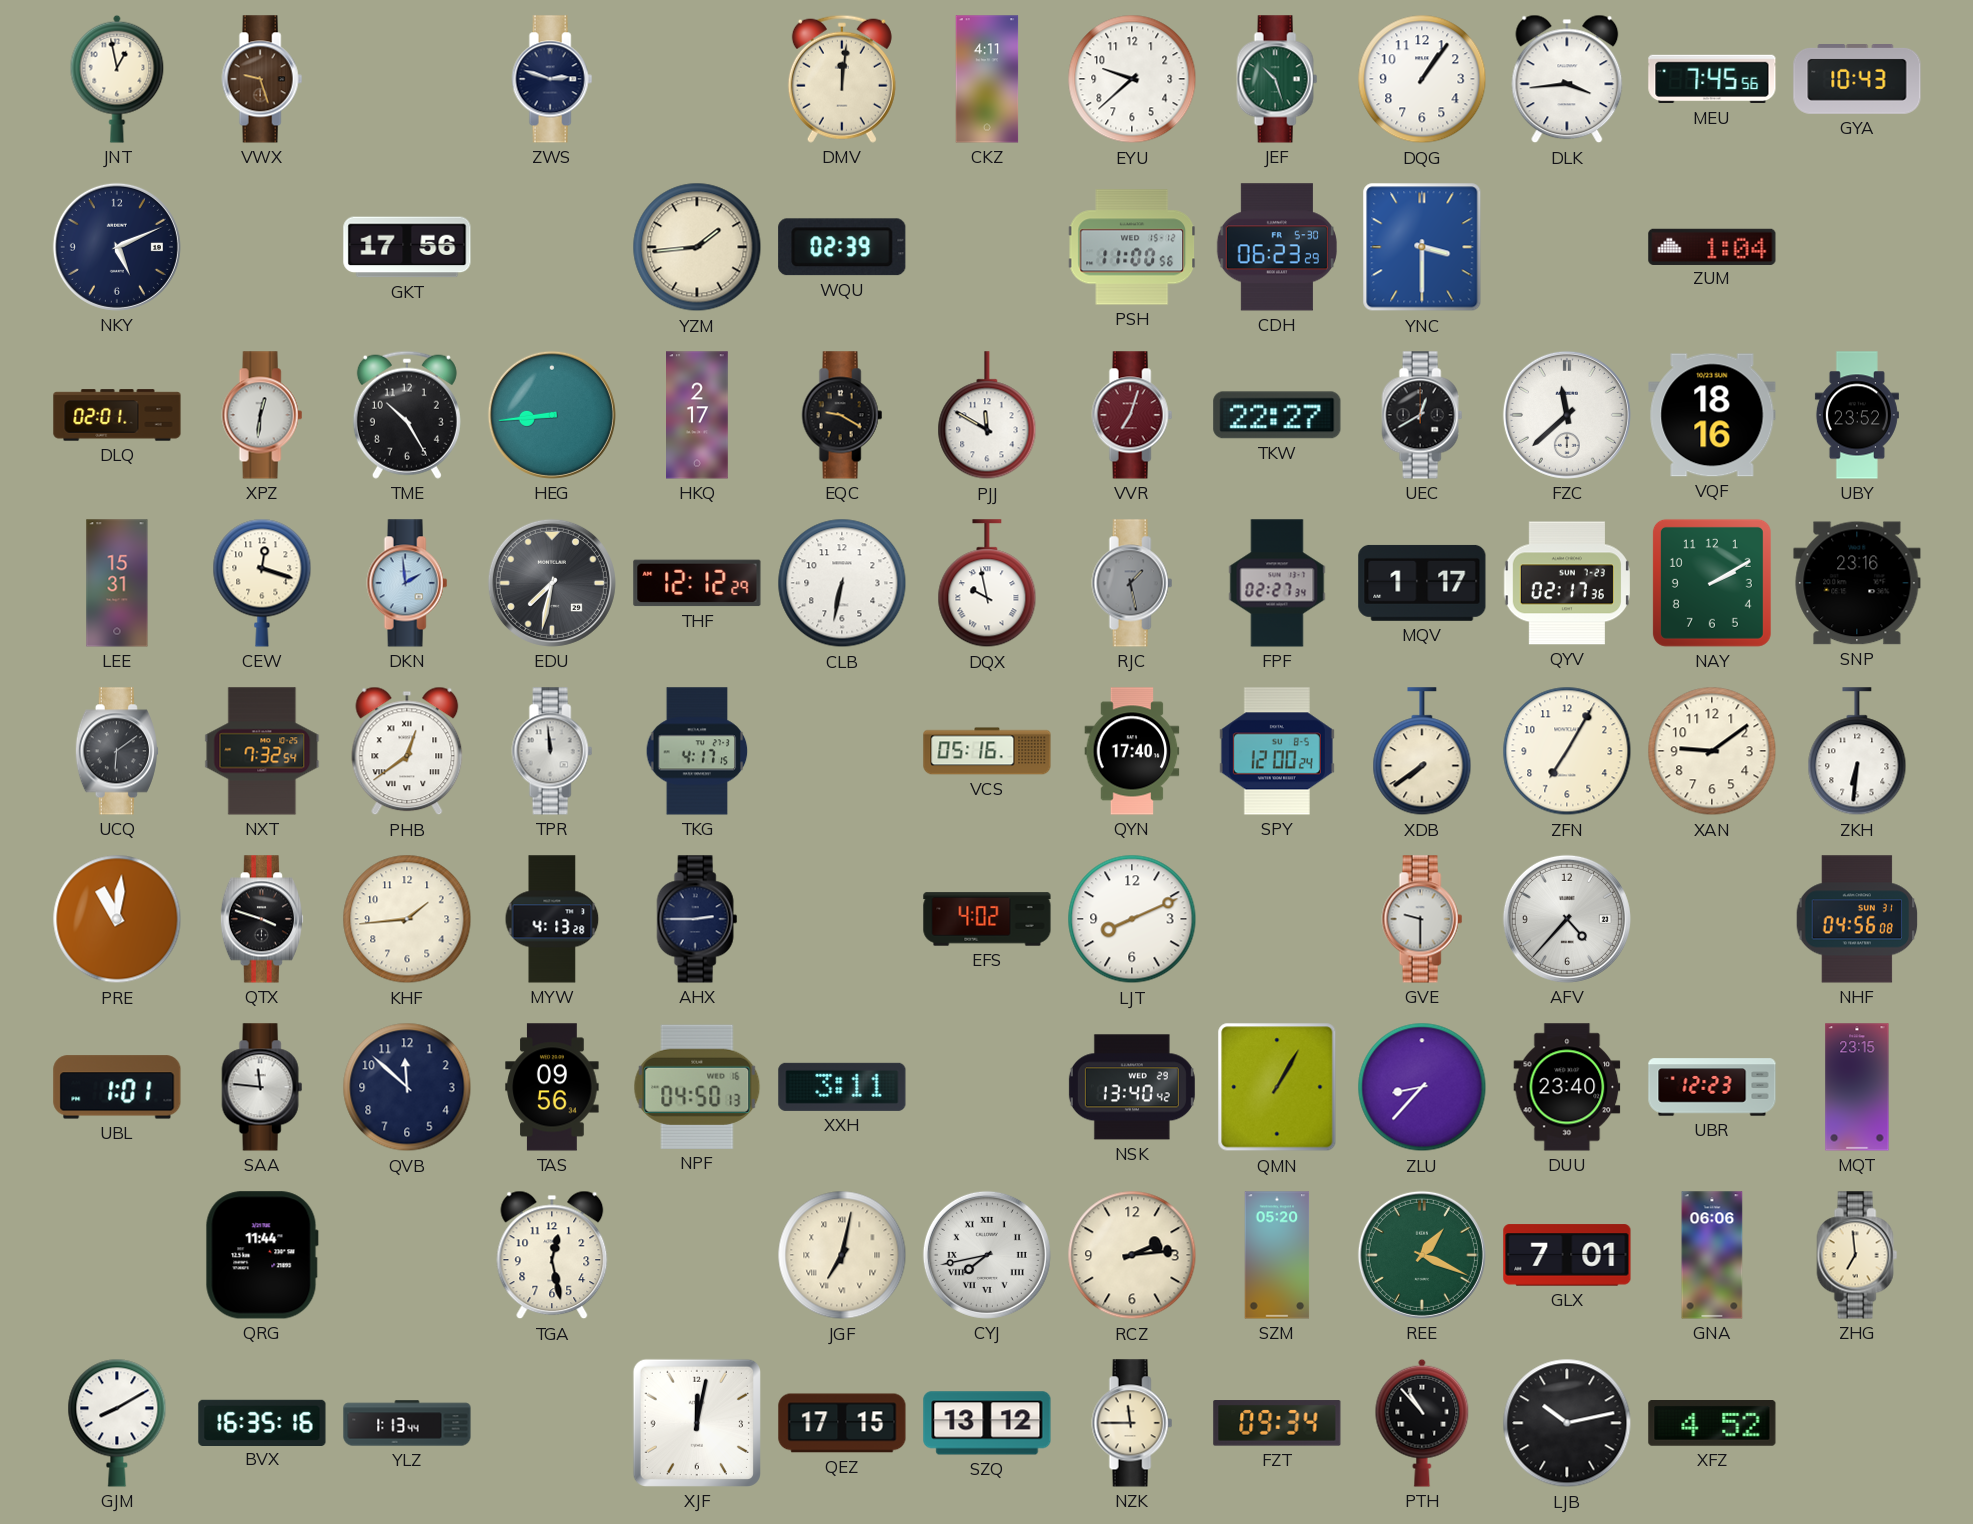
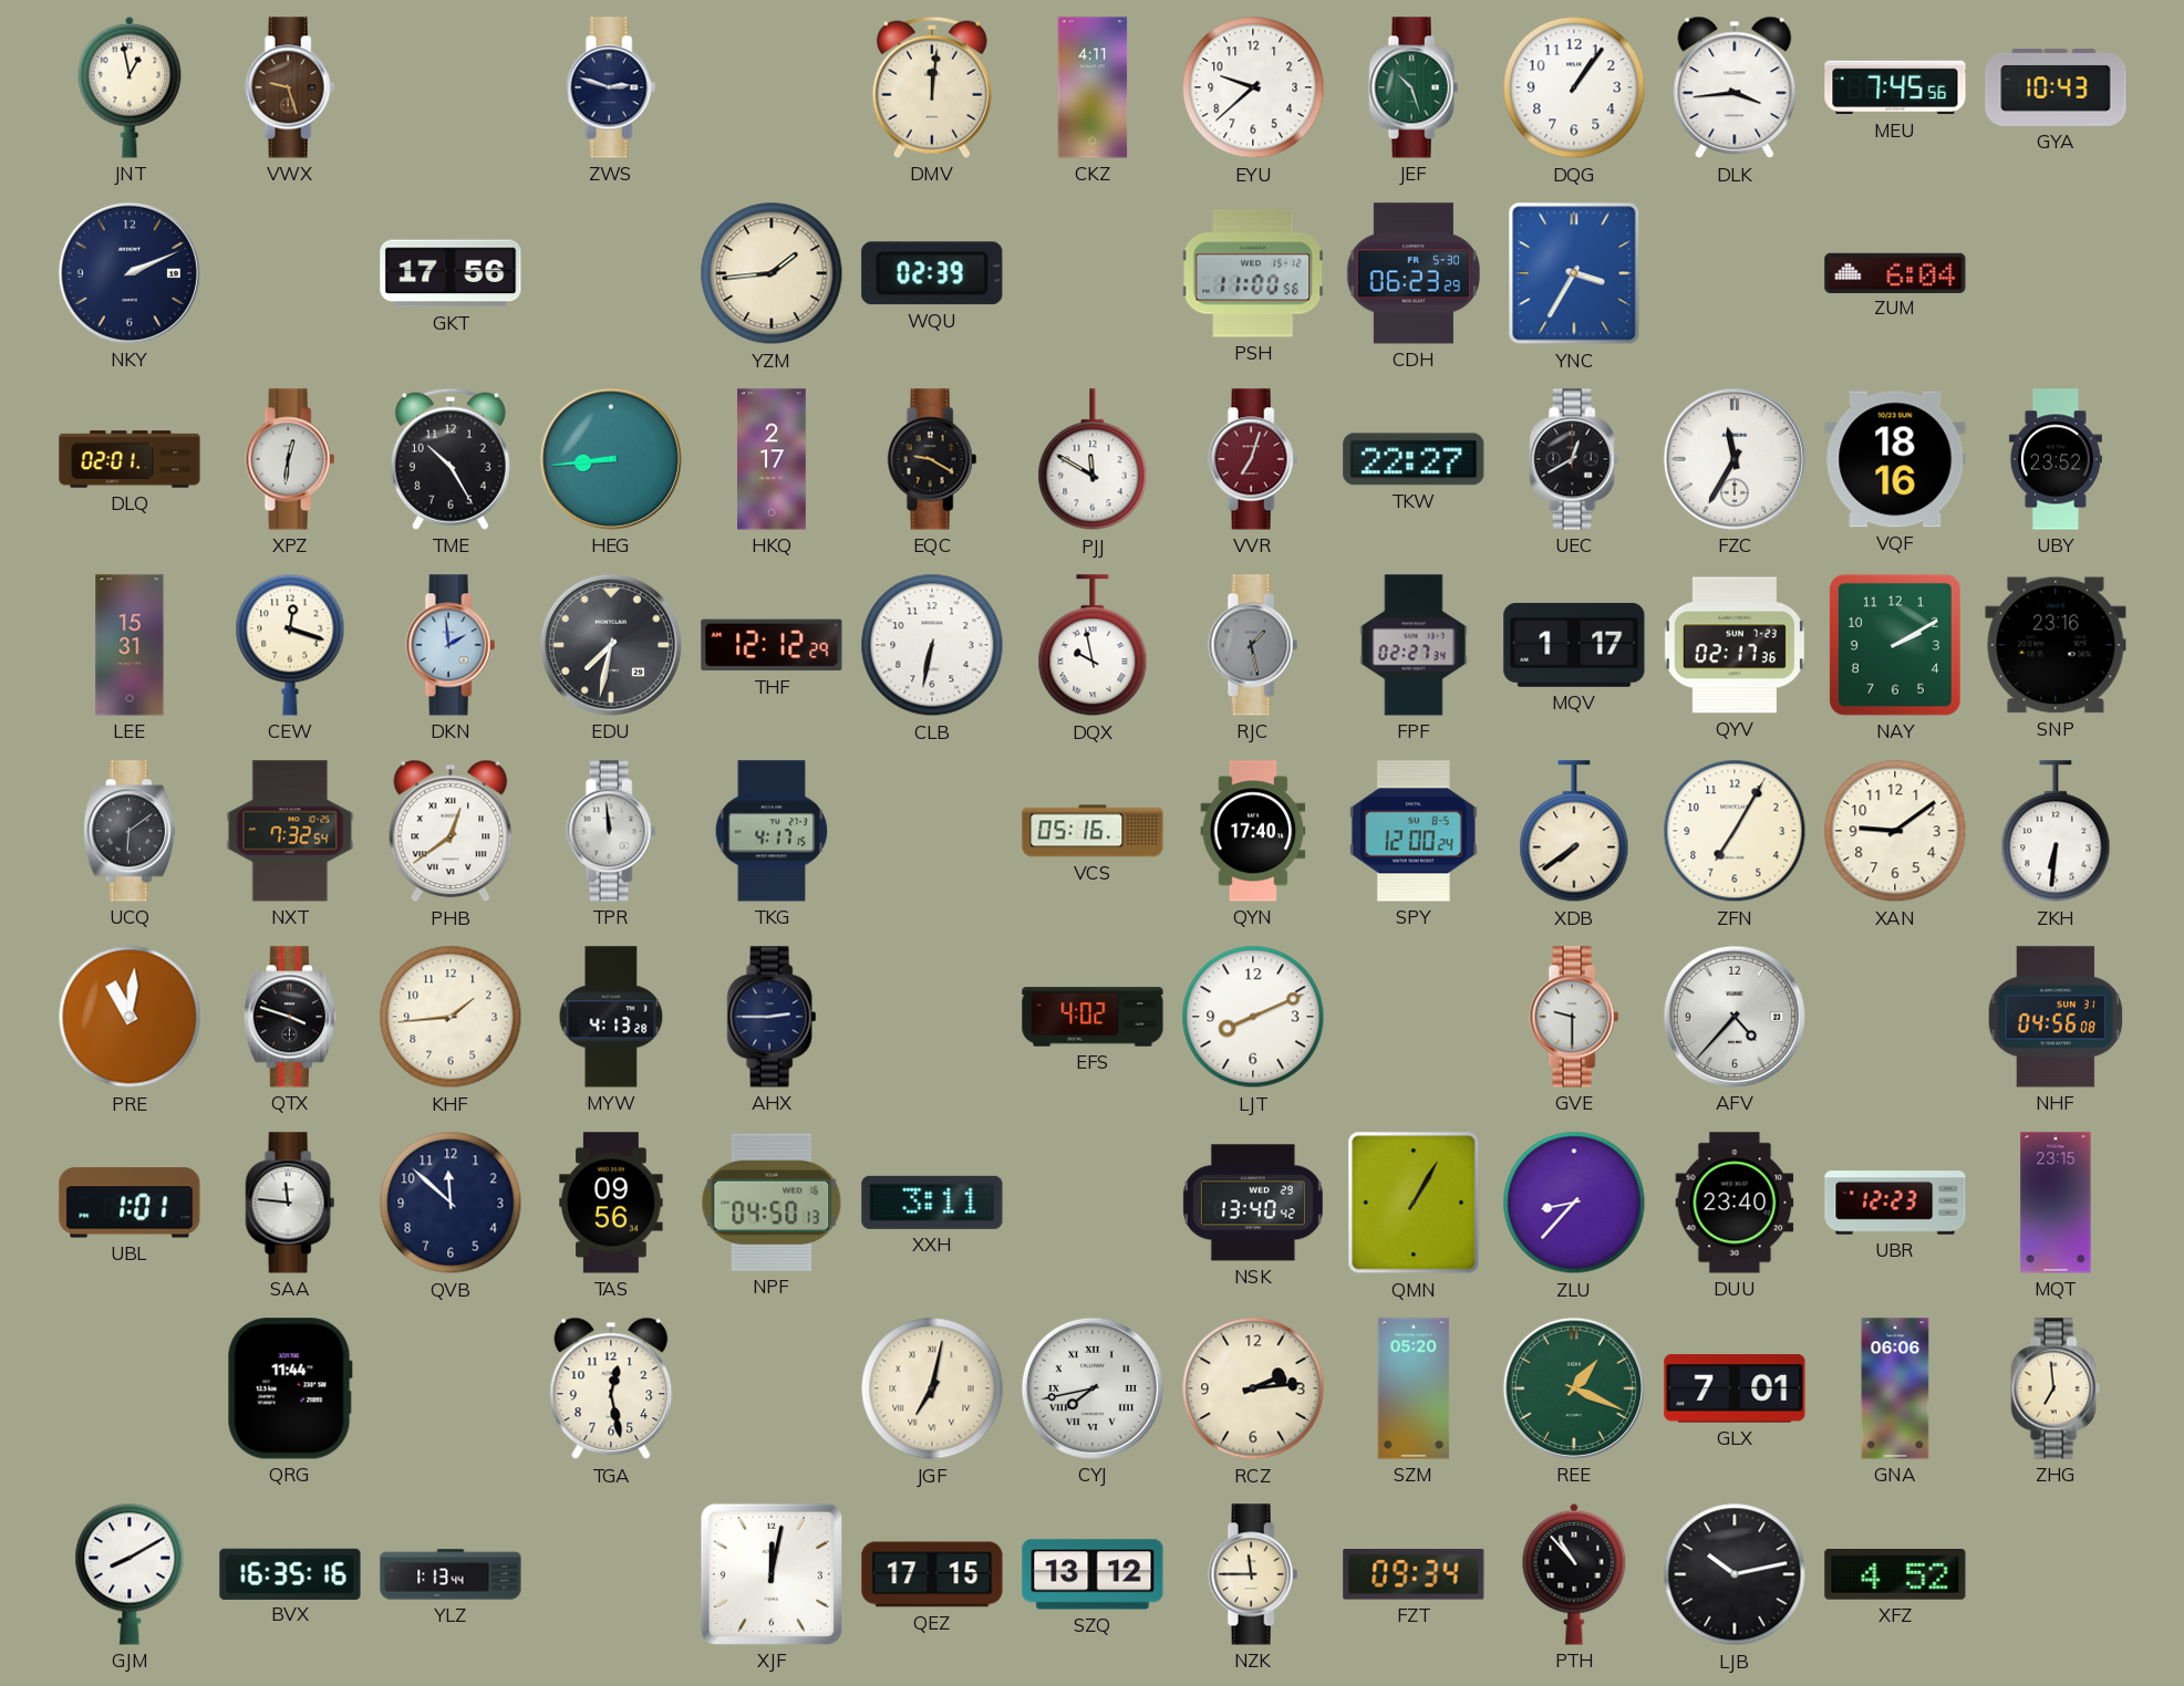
NKY: 5:11 -> 2:11 (130, 273)
YNC: 3:30 -> 3:35 (1574, 273)
ZUM: 1:04 -> 6:04 (1895, 272)
FZC: 11:38 -> 11:35 (1735, 459)
